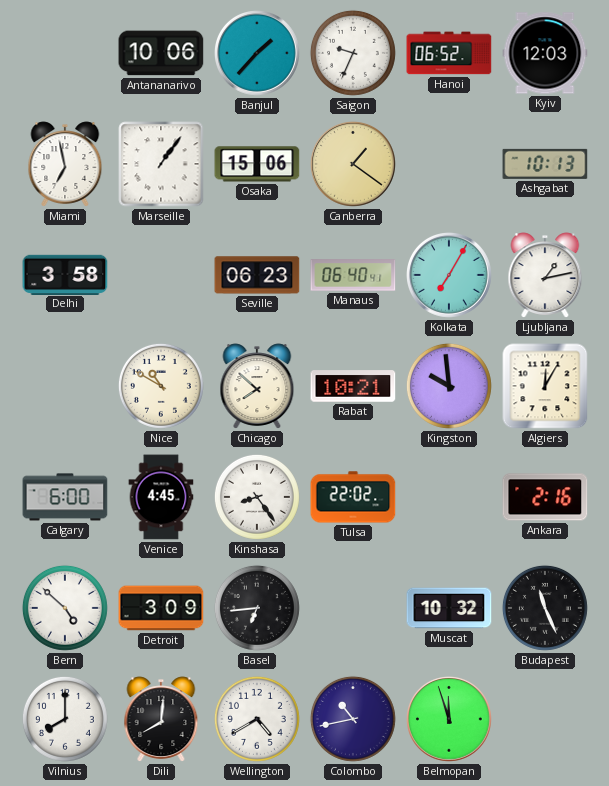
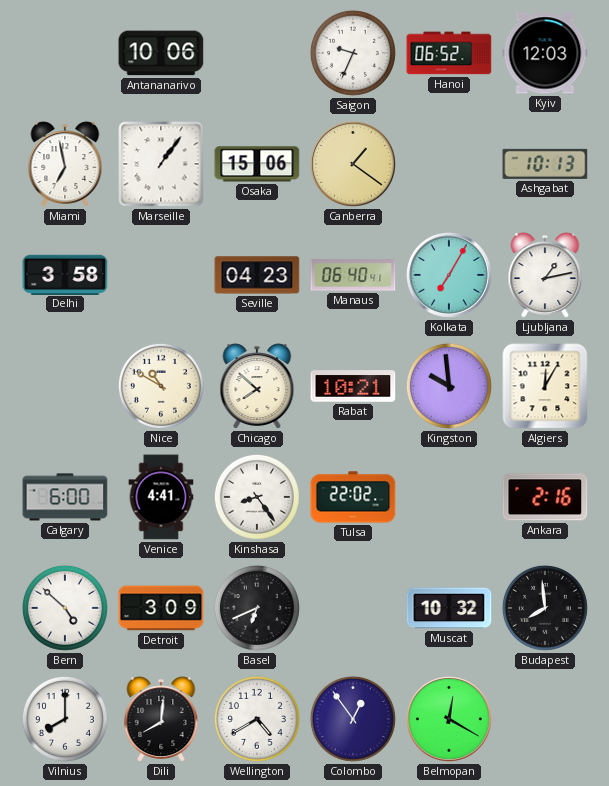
Banjul: 1:37 -> none (258, 54)
Seville: 06:23 -> 04:23 (257, 275)
Venice: 4:45 -> 4:41 (161, 497)
Basel: 6:44 -> 6:41 (257, 608)
Budapest: 11:26 -> 7:59 (545, 608)
Colombo: 10:43 -> 12:54 (353, 719)
Belmopan: 11:57 -> 12:20 (450, 720)
